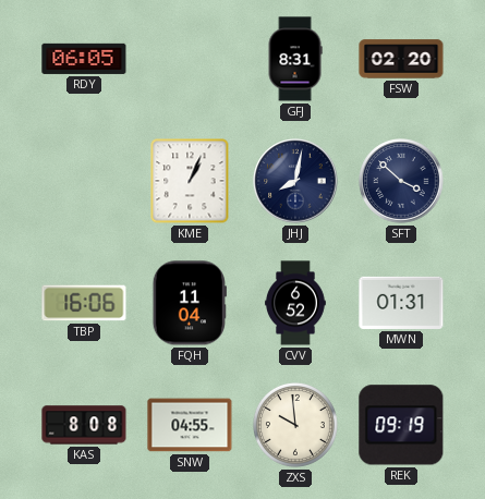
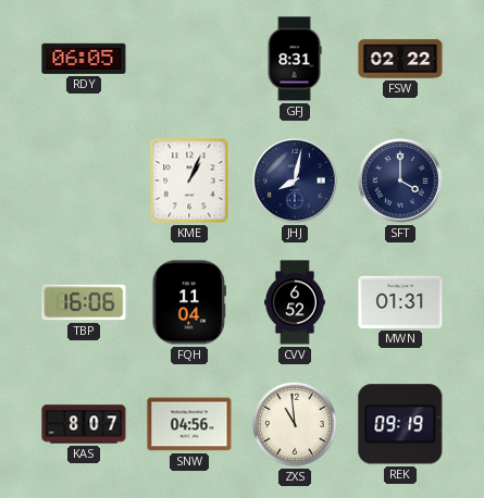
FSW: 02:20 -> 02:22 (400, 59)
SFT: 3:52 -> 4:00 (400, 180)
KAS: 8:08 -> 8:07 (84, 424)
SNW: 04:55 -> 04:56 (189, 424)
ZXS: 9:59 -> 10:59 (295, 424)
